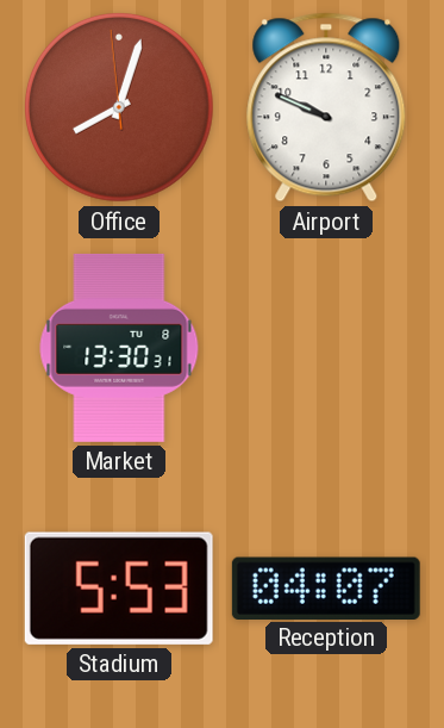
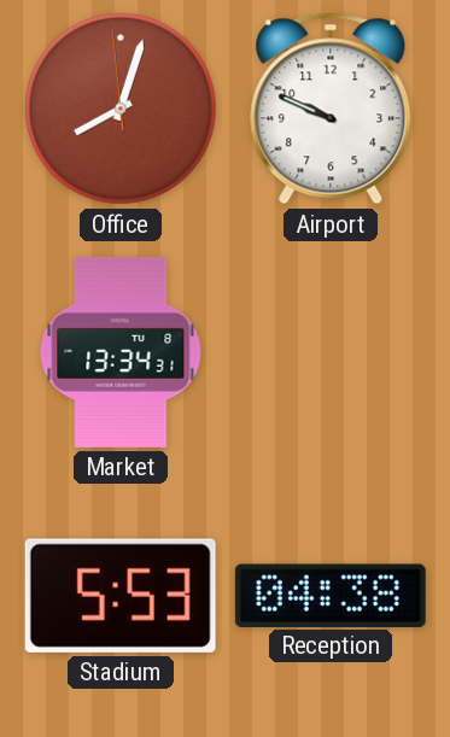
Market: 13:30 -> 13:34 (121, 352)
Reception: 04:07 -> 04:38 (331, 595)
